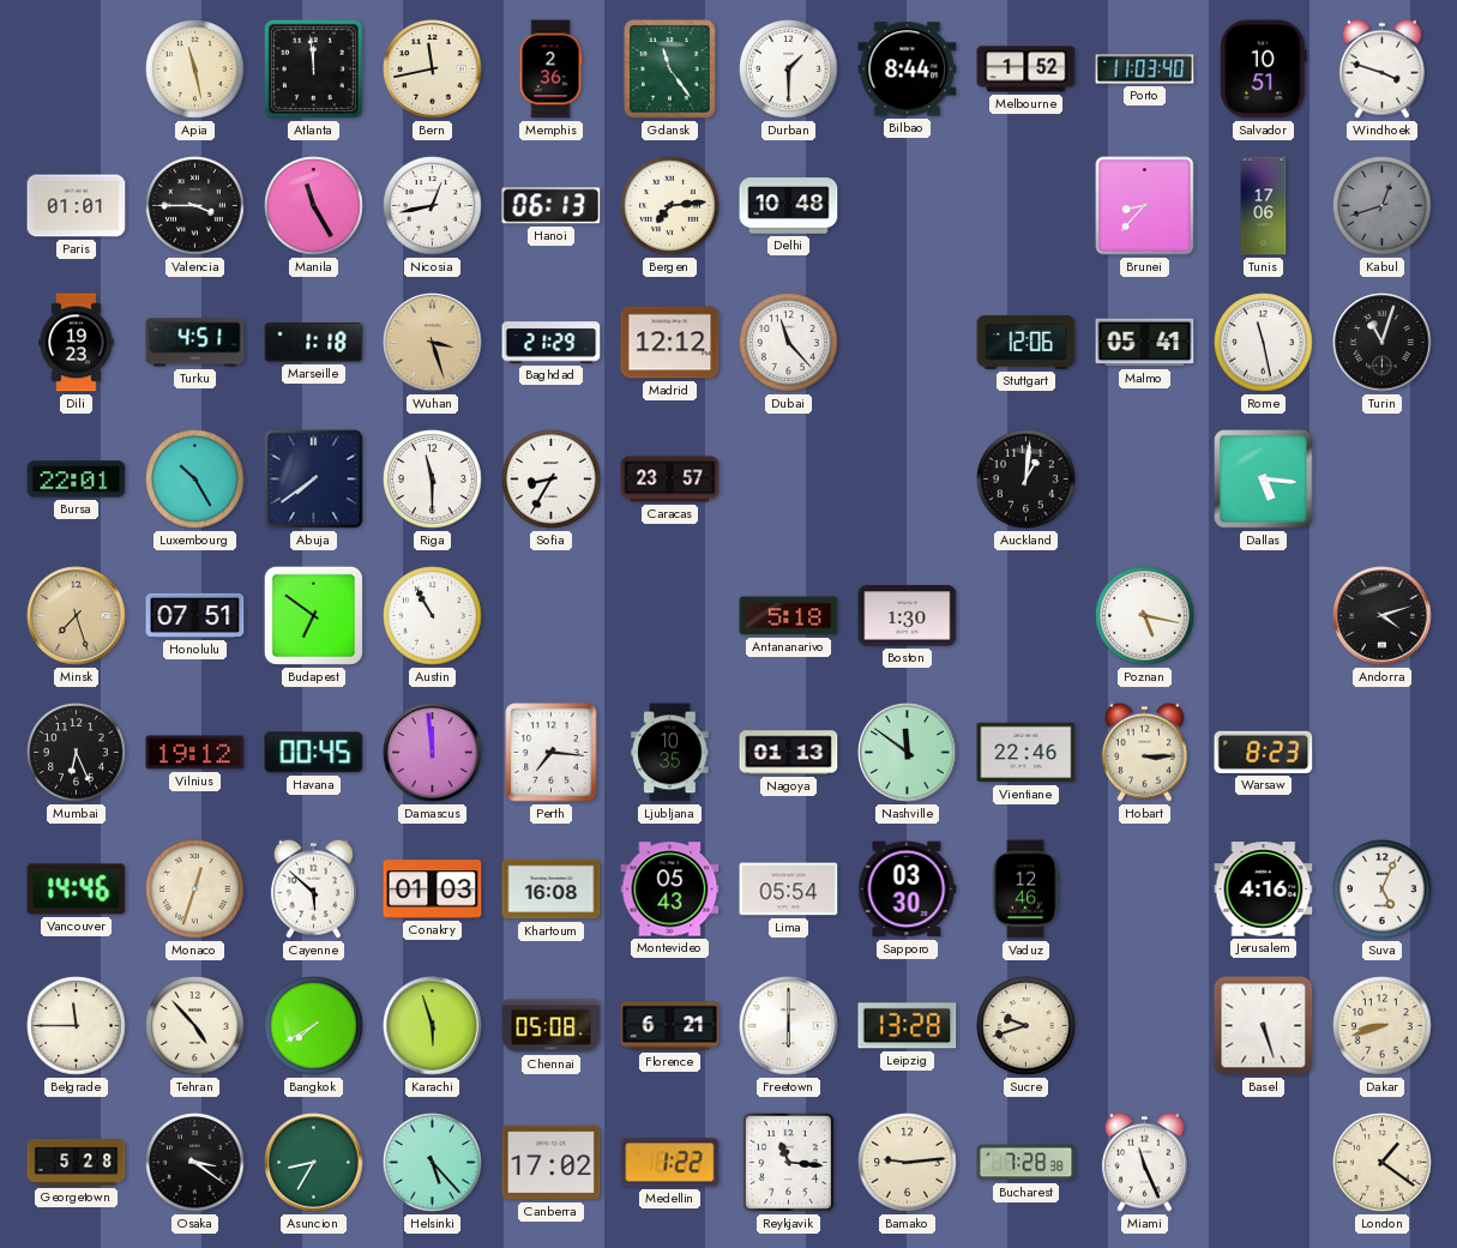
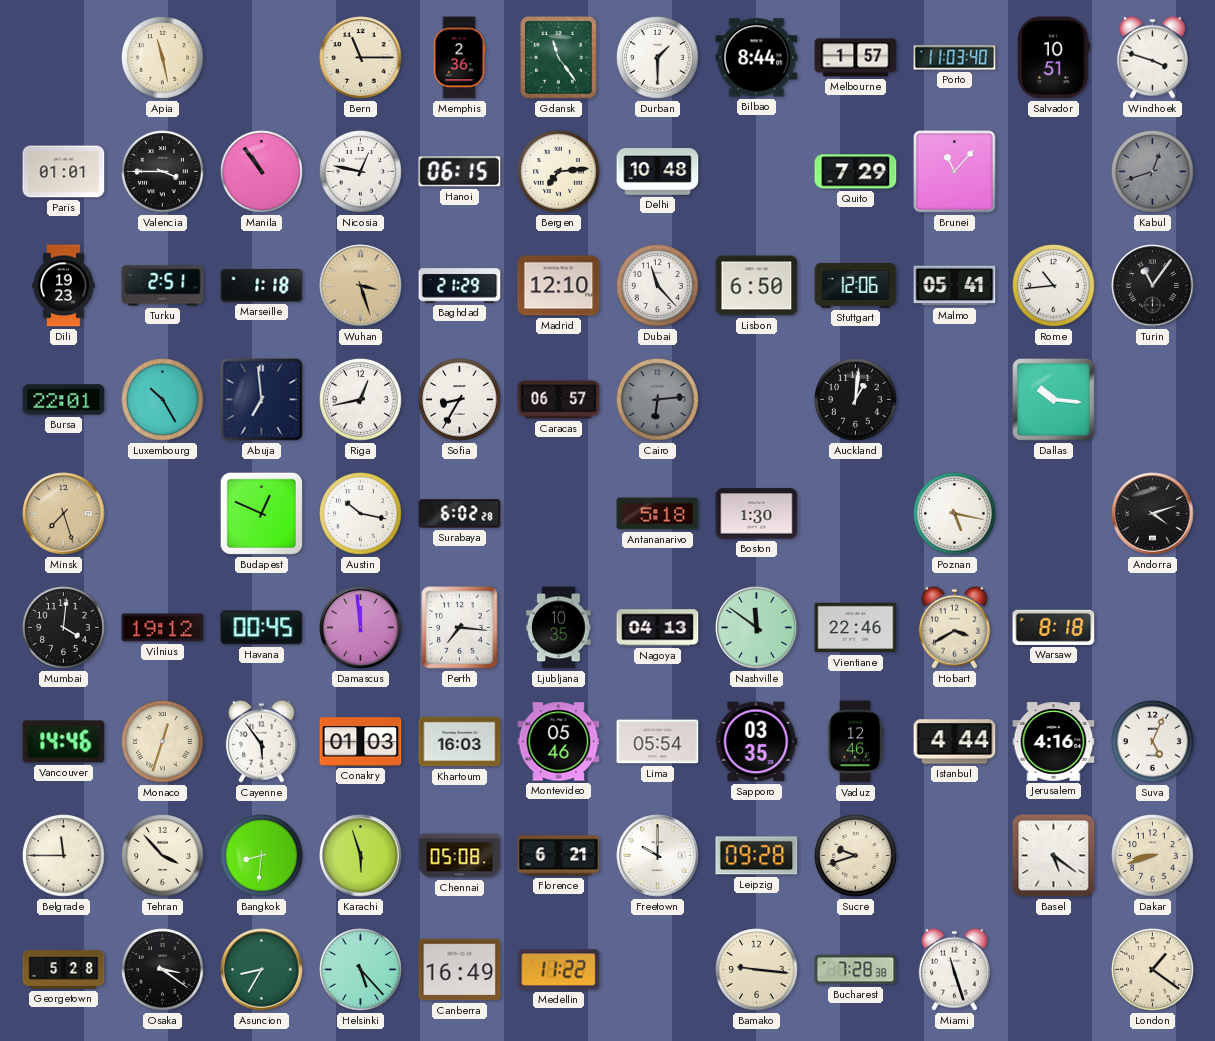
Atlanta: 11:59 -> none (313, 68)
Bern: 11:43 -> 11:15 (361, 58)
Melbourne: 1:52 -> 1:57 (856, 58)
Manila: 11:25 -> 10:54 (262, 172)
Nicosia: 12:43 -> 12:47 (361, 172)
Hanoi: 06:13 -> 06:15 (460, 172)
Quito: none -> 7:29 (856, 172)
Brunei: 8:37 -> 11:07 (955, 172)
Tunis: 17:06 -> none (1264, 206)
Turku: 4:51 -> 2:51 (163, 286)
Madrid: 12:12 -> 12:10 (559, 286)
Lisbon: none -> 6:50 (757, 286)
Rome: 11:28 -> 10:44 (1054, 286)
Turin: 11:03 -> 11:06 (1153, 286)
Abuja: 7:39 -> 6:59 (262, 400)
Riga: 11:30 -> 12:43 (361, 400)
Caracas: 23:57 -> 06:57 (559, 400)
Cairo: none -> 6:14 (658, 400)
Dallas: 5:16 -> 10:16 (1054, 400)
Honolulu: 07:51 -> none (195, 615)
Budapest: 6:51 -> 12:49 (261, 513)
Austin: 10:55 -> 10:17 (361, 514)
Surabaya: none -> 6:02 (460, 514)
Mumbai: 6:26 -> 4:01 (64, 628)
Nagoya: 01:13 -> 04:13 (658, 628)
Hobart: 3:15 -> 3:40 (954, 627)
Warsaw: 8:23 -> 8:18 (1054, 627)
Cayenne: 5:52 -> 5:54 (261, 741)
Khartoum: 16:08 -> 16:03 (460, 742)
Montevideo: 05:43 -> 05:46 (559, 742)
Sapporo: 03:30 -> 03:35 (757, 742)
Istanbul: none -> 4:44 (955, 742)
Tehran: 4:53 -> 3:53 (163, 856)
Bangkok: 7:40 -> 8:31 (262, 856)
Freetown: 6:00 -> 10:00 (658, 856)
Leipzig: 13:28 -> 09:28 (757, 856)
Basel: 5:27 -> 5:21 (1054, 856)
Canberra: 17:02 -> 16:49 (460, 970)
Medellin: 1:22 -> 11:22 (559, 970)
Reykjavik: 11:16 -> none (788, 1162)
Bamako: 9:14 -> 9:16 (757, 970)
Miami: 11:26 -> 11:27 (954, 969)
